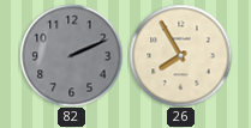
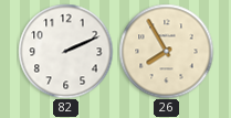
82 dial: grey -> white (65, 51)
